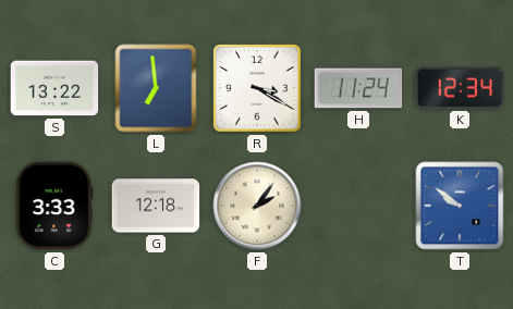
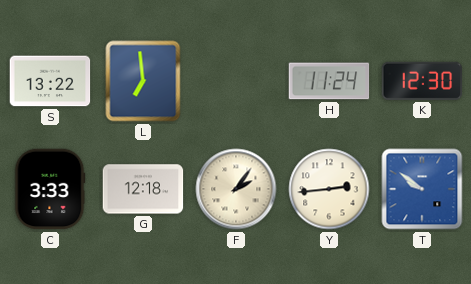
R: 3:20 -> none (258, 89)
K: 12:34 -> 12:30 (422, 81)
Y: none -> 2:44 (329, 189)
